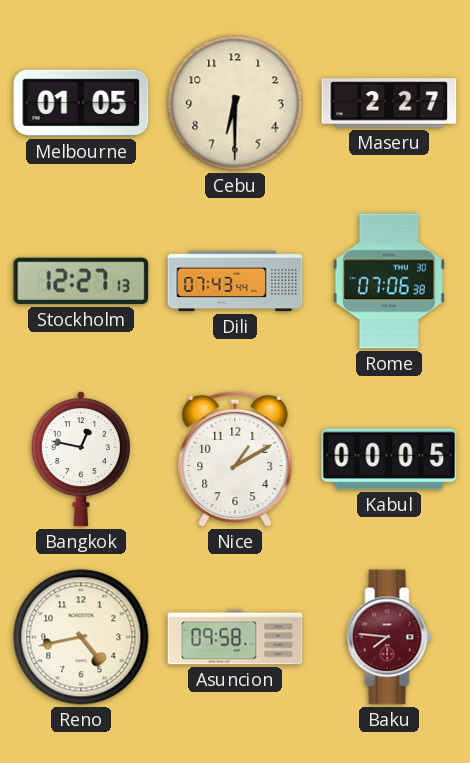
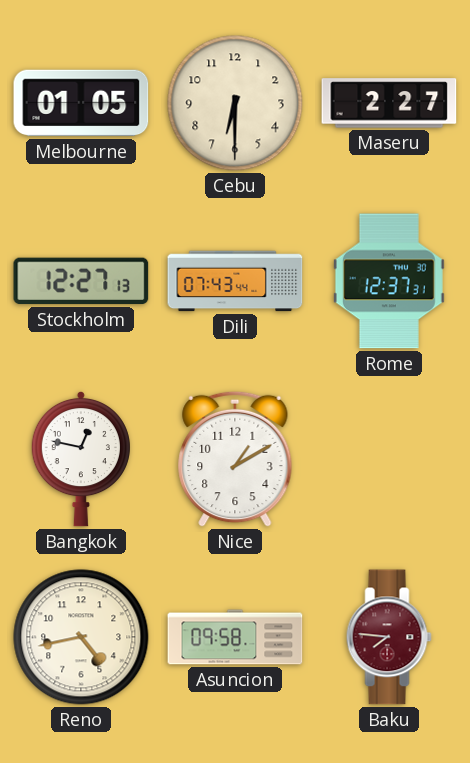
Rome: 07:06 -> 12:37 (389, 281)
Kabul: 00:05 -> none (389, 459)
